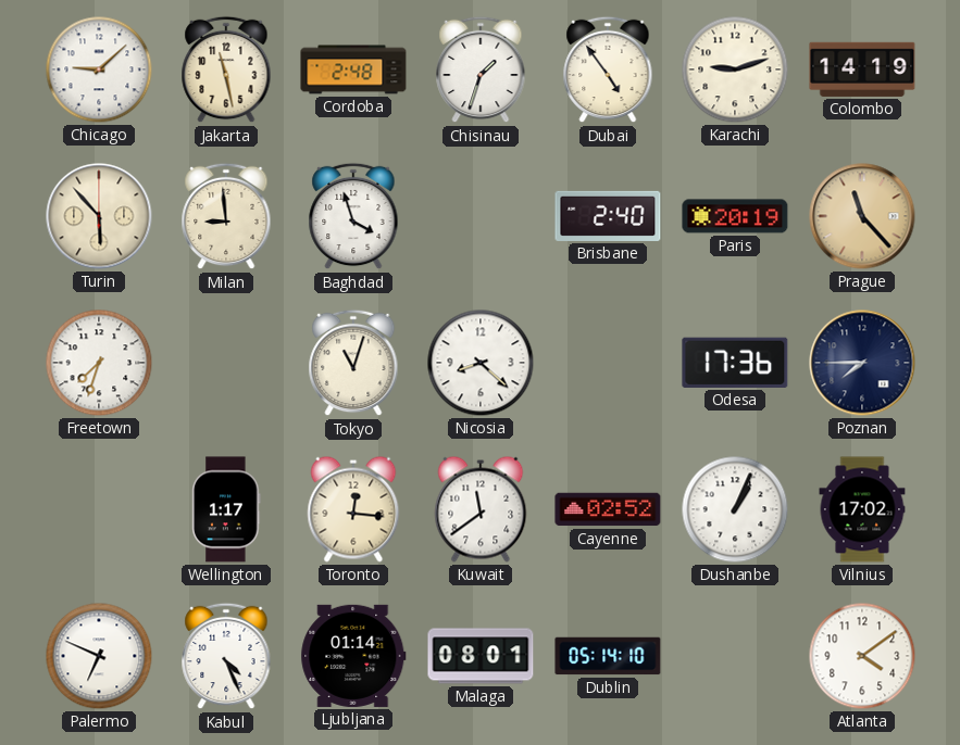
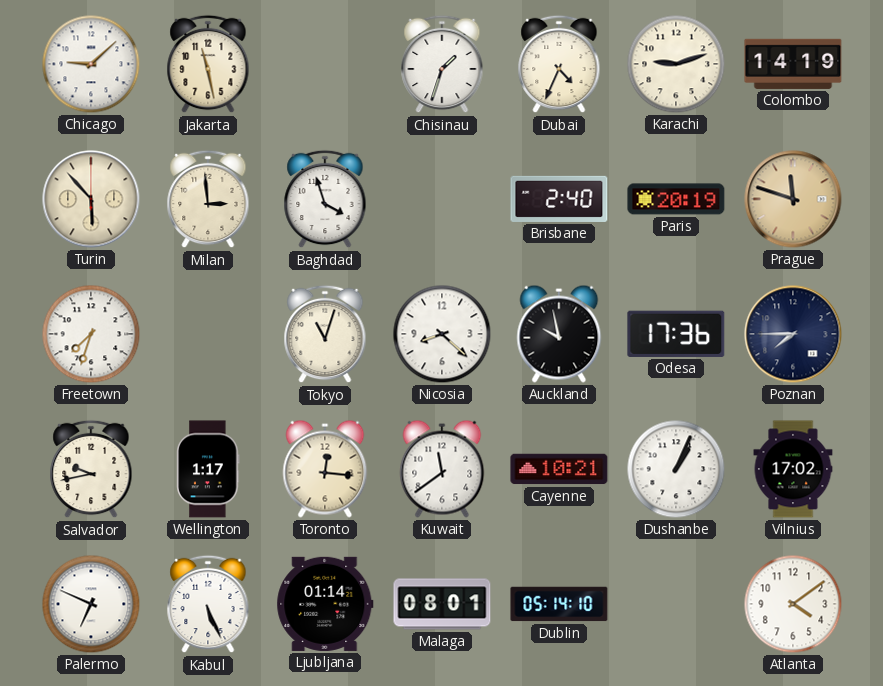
Cordoba: 2:48 -> none (353, 70)
Dubai: 4:54 -> 4:34 (559, 64)
Milan: 8:59 -> 2:59 (208, 199)
Prague: 11:23 -> 11:48 (793, 199)
Auckland: none -> 9:58 (559, 334)
Salvador: none -> 9:43 (91, 469)
Cayenne: 02:52 -> 10:21 (559, 469)
Kabul: 4:26 -> 5:26 (208, 604)
